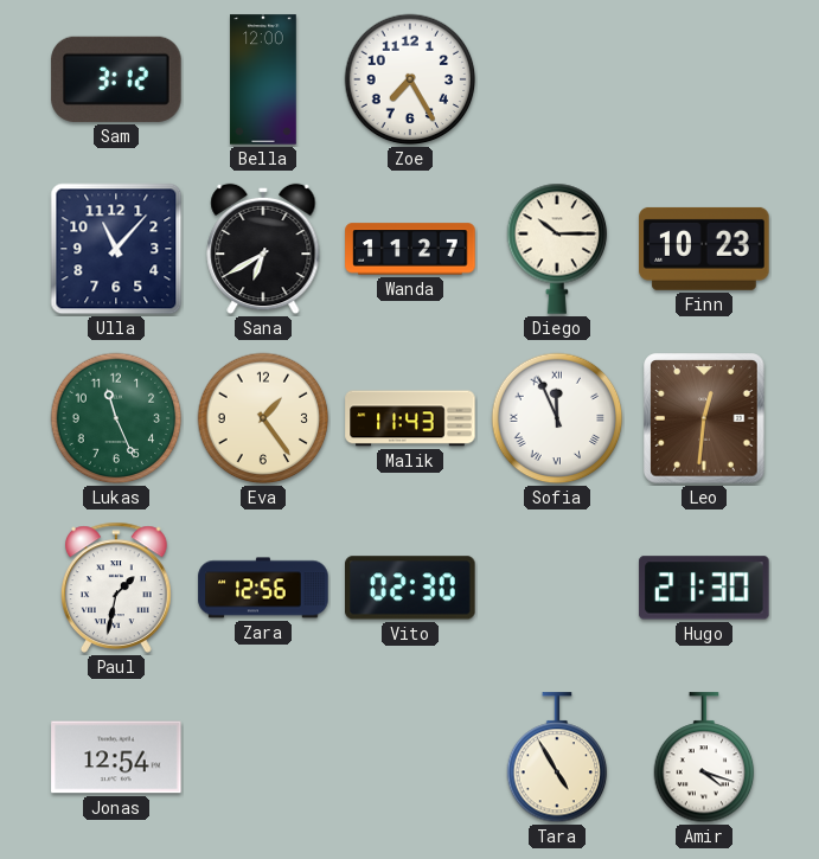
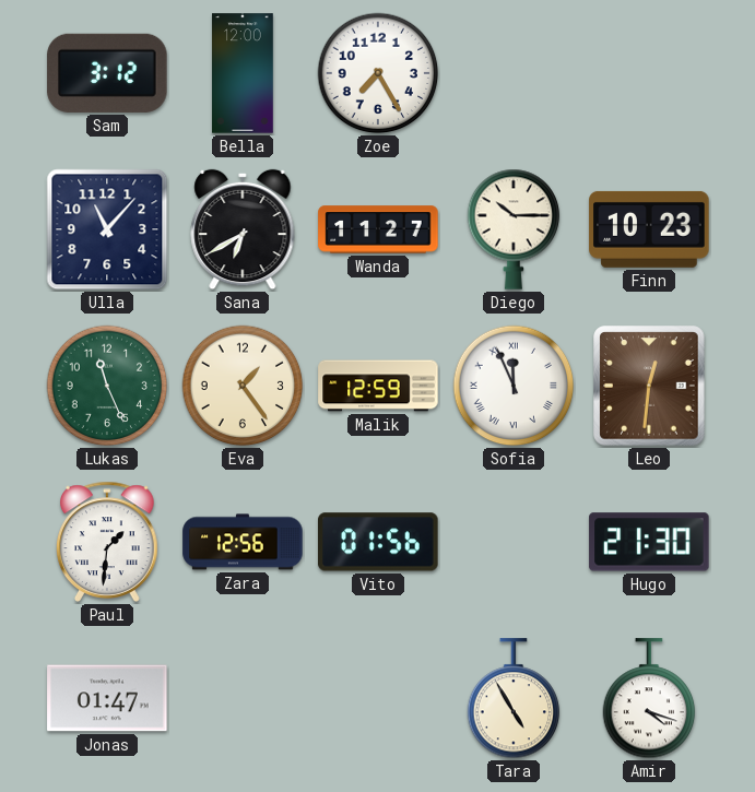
Malik: 11:43 -> 12:59 (378, 386)
Paul: 1:32 -> 1:31 (108, 542)
Vito: 02:30 -> 01:56 (378, 542)
Jonas: 12:54 -> 01:47 (107, 698)
